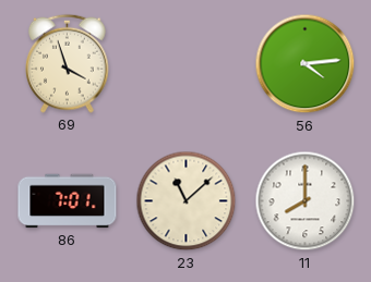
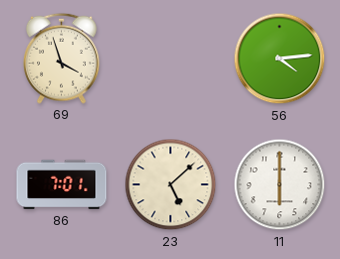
23: 11:08 -> 5:08 (171, 185)
11: 8:00 -> 6:00 (280, 185)
